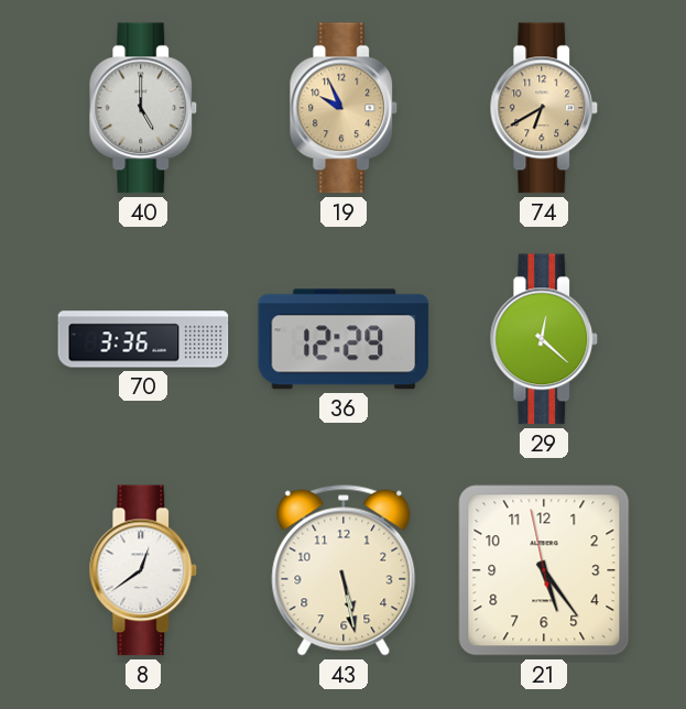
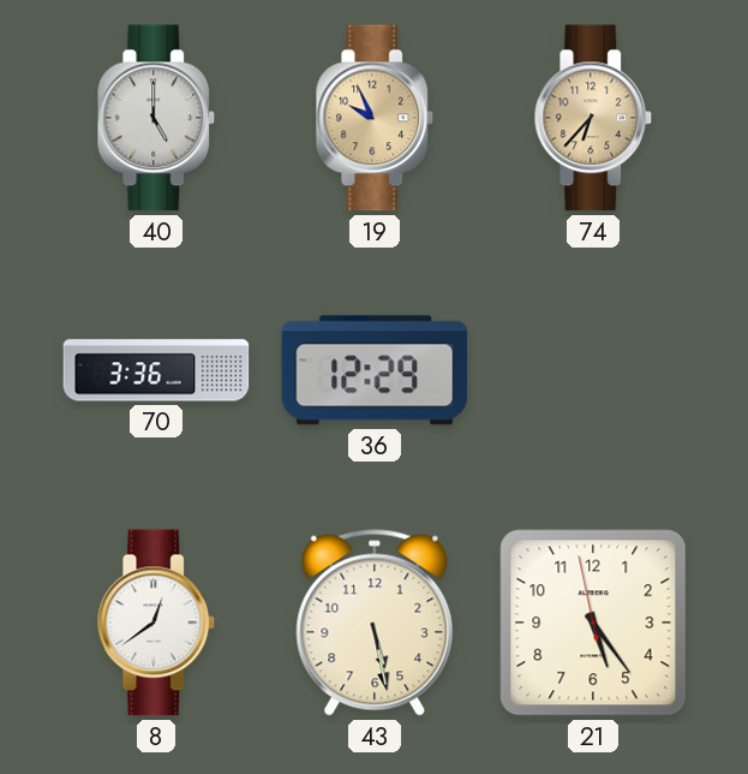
74: 6:40 -> 6:37 (593, 118)
29: 12:22 -> none (544, 339)
